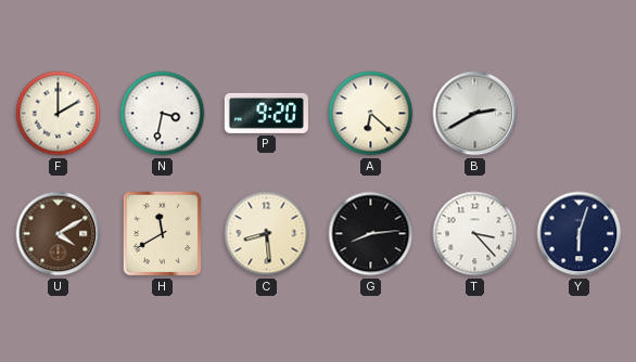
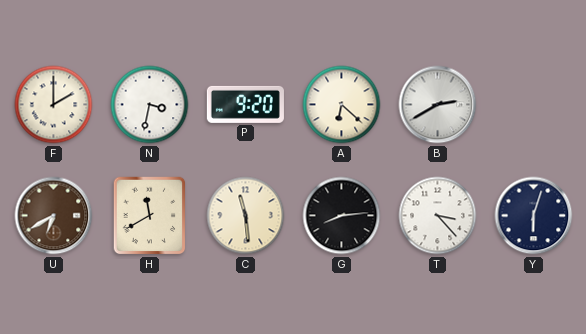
U: 4:10 -> 6:40 (54, 216)
C: 8:29 -> 11:29 (246, 216)
